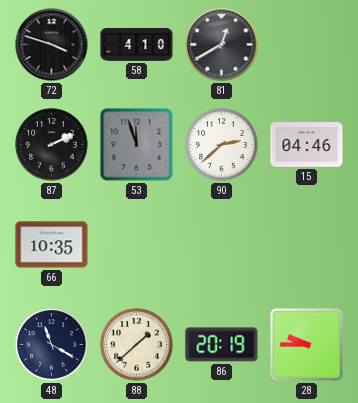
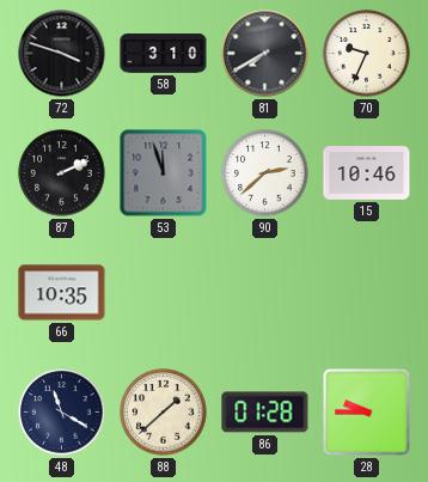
58: 4:10 -> 3:10 (164, 54)
81: 12:40 -> 7:40 (265, 54)
70: none -> 9:34 (367, 54)
15: 04:46 -> 10:46 (367, 173)
86: 20:19 -> 01:28 (265, 413)
